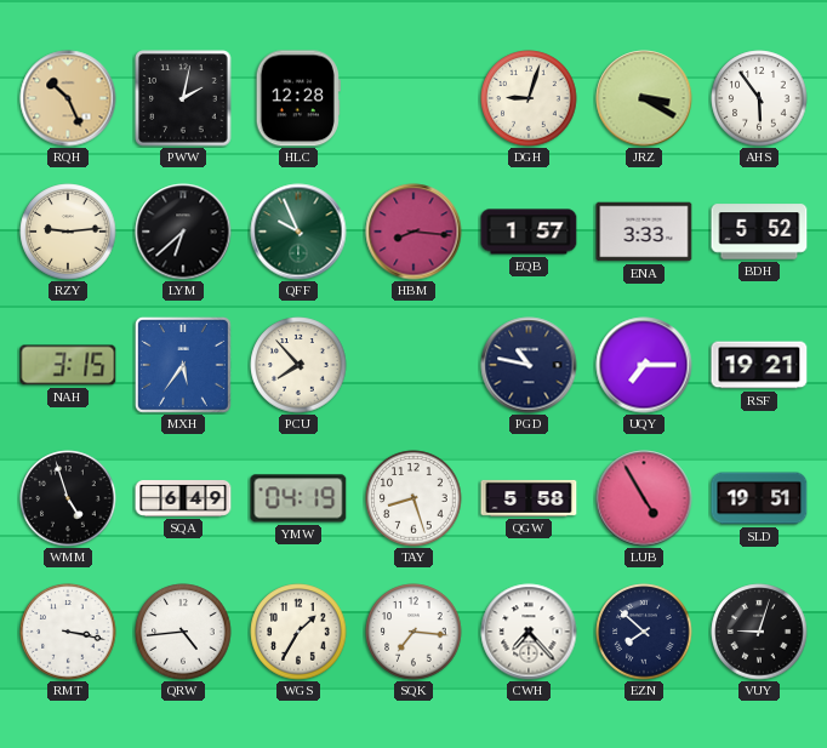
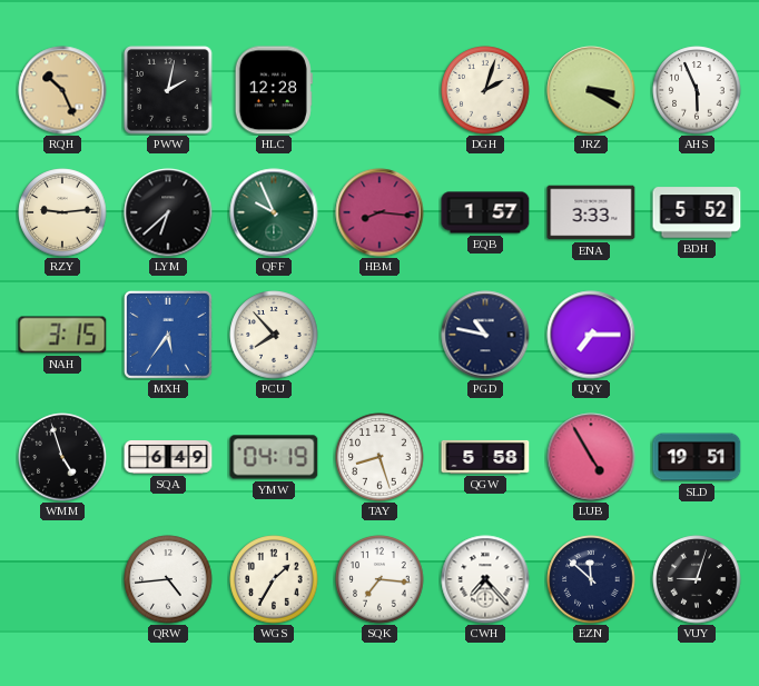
DGH: 9:03 -> 2:03 (485, 90)
AHS: 5:54 -> 5:56 (697, 90)
RSF: 19:21 -> none (759, 365)
RMT: 3:17 -> none (68, 632)
EZN: 7:52 -> 11:52 (591, 579)
